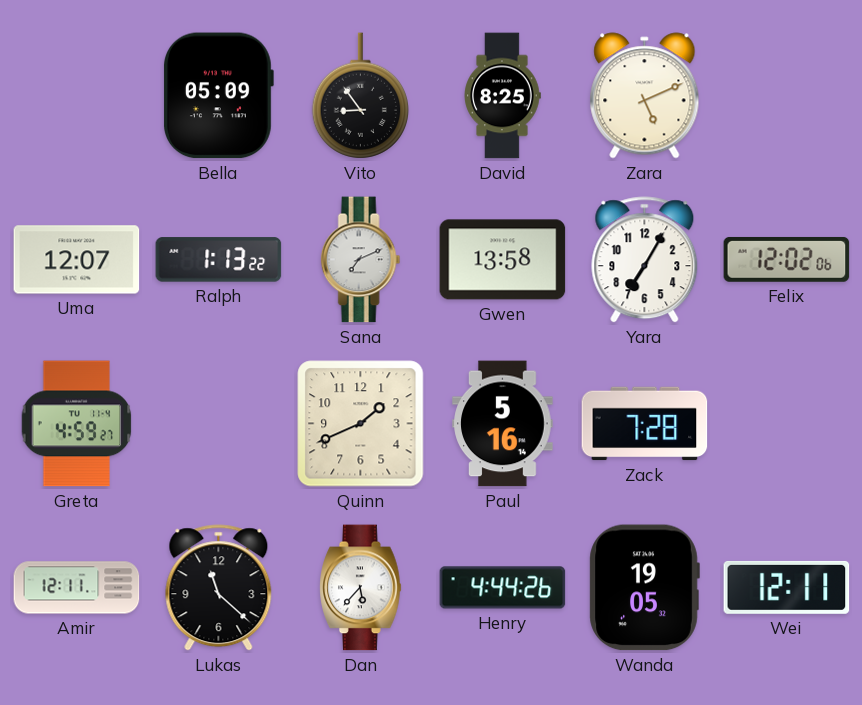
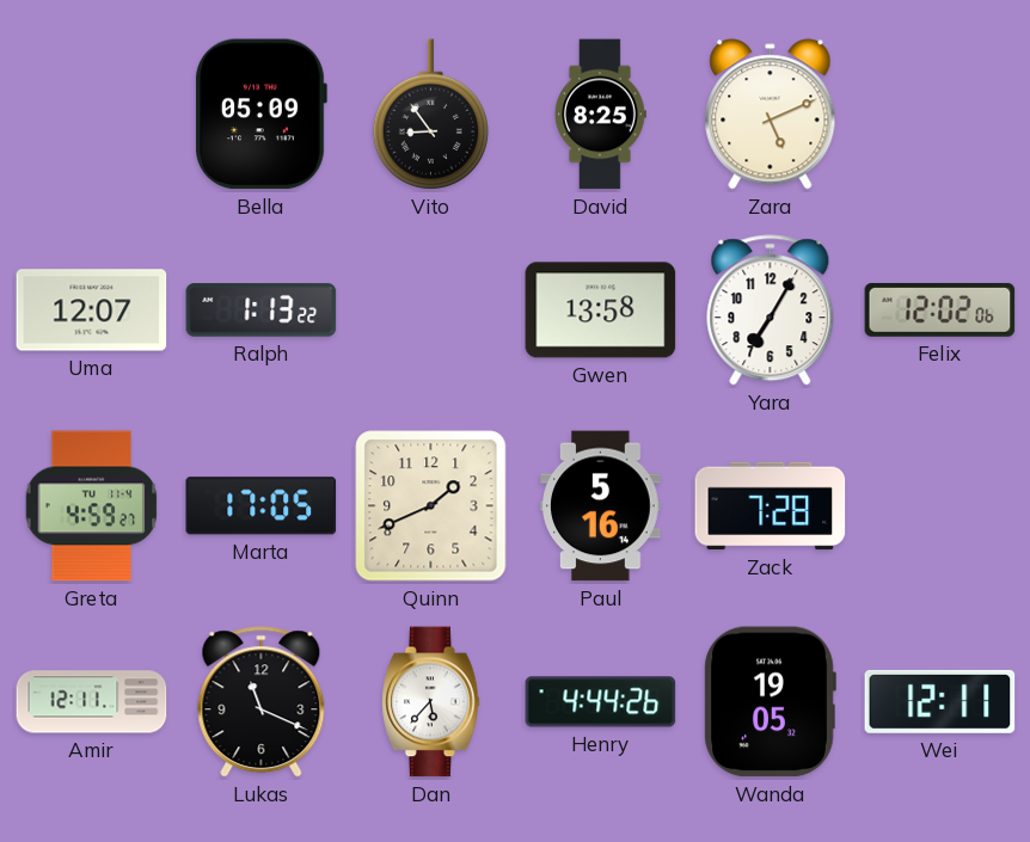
Sana: 7:11 -> none (361, 260)
Marta: none -> 17:05 (262, 506)
Lukas: 11:22 -> 11:19 (262, 702)
